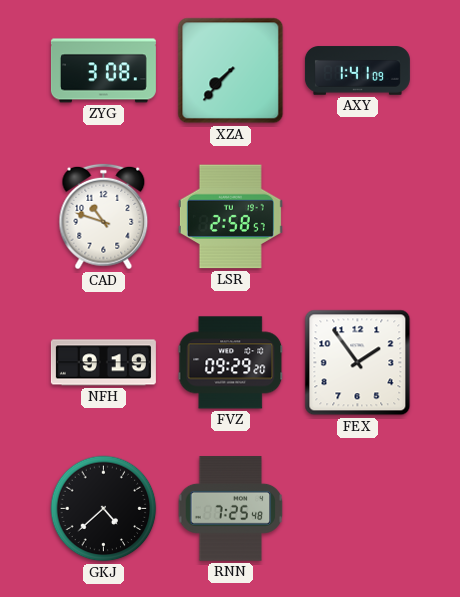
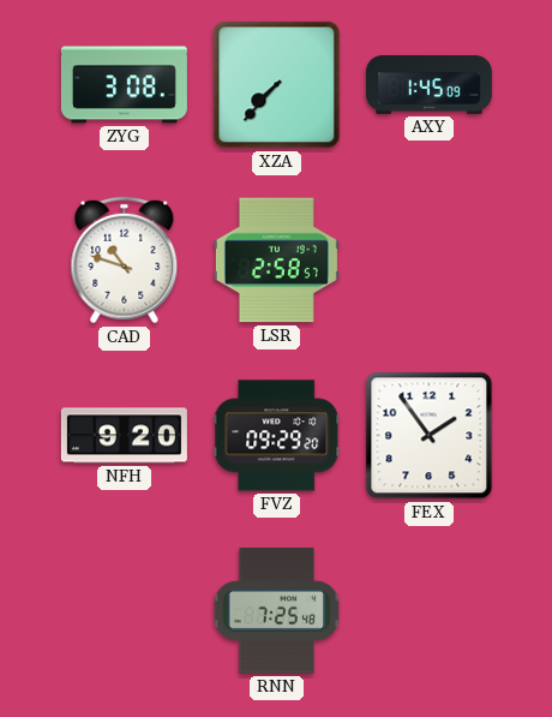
AXY: 1:41 -> 1:45 (428, 85)
NFH: 9:19 -> 9:20 (124, 436)
GKJ: 4:38 -> none (104, 509)
